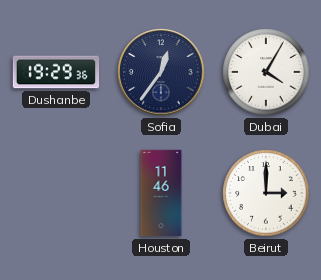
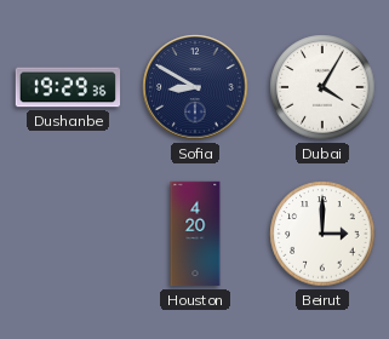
Sofia: 12:36 -> 8:50 (195, 87)
Houston: 11:46 -> 4:20 (195, 234)
